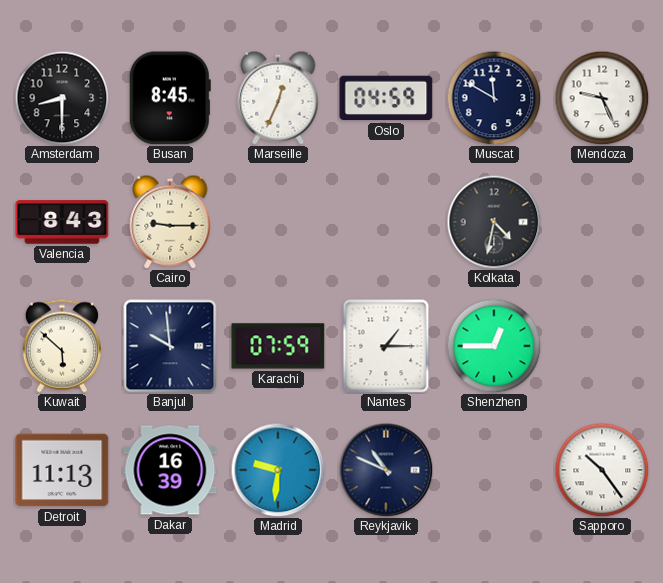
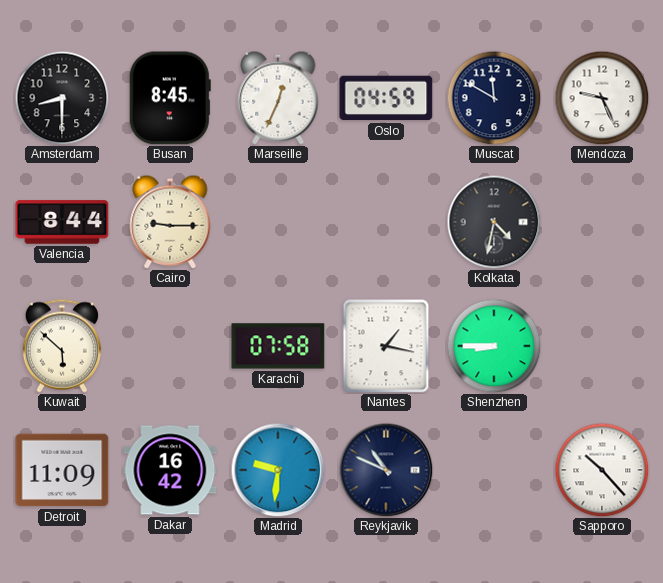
Valencia: 8:43 -> 8:44 (62, 222)
Banjul: 9:59 -> none (170, 346)
Karachi: 07:59 -> 07:58 (278, 346)
Nantes: 1:15 -> 1:17 (386, 346)
Shenzhen: 12:45 -> 8:45 (494, 346)
Detroit: 11:13 -> 11:09 (62, 470)
Dakar: 16:39 -> 16:42 (170, 470)
Sapporo: 10:24 -> 10:23 (602, 470)
